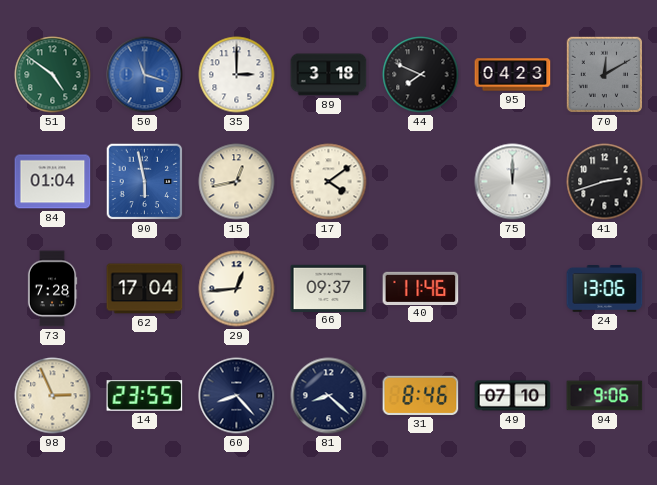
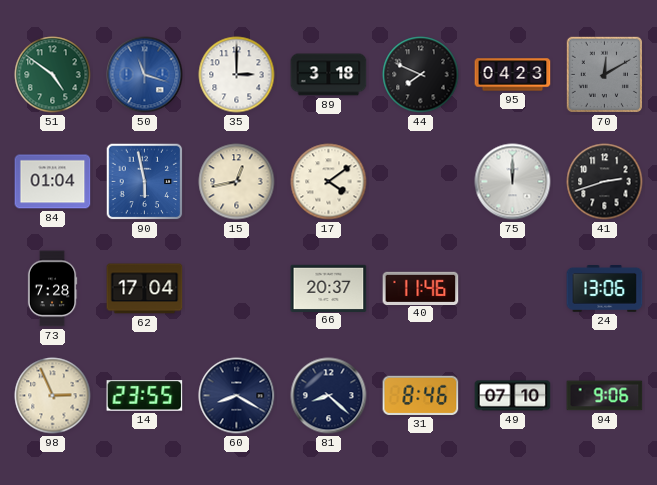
29: 12:44 -> none (237, 289)
66: 09:37 -> 20:37 (329, 288)
60: 8:23 -> 8:20 (237, 396)
